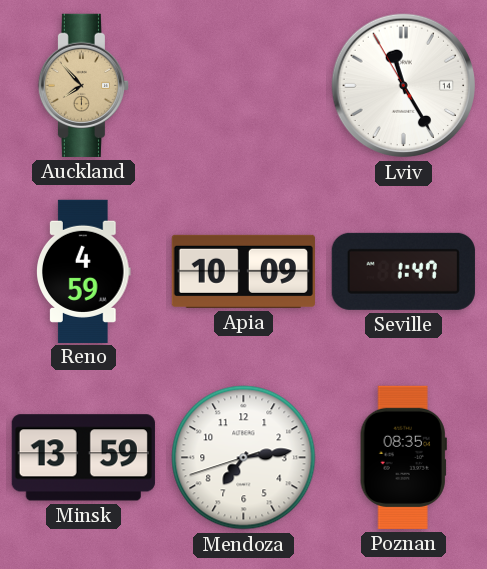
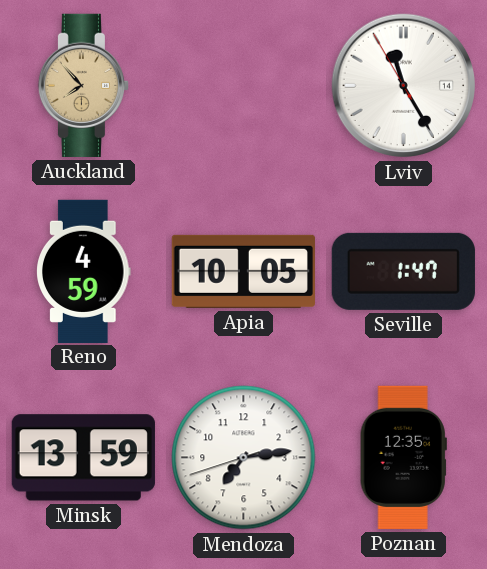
Apia: 10:09 -> 10:05 (243, 271)
Poznan: 08:35 -> 12:35 (403, 457)
